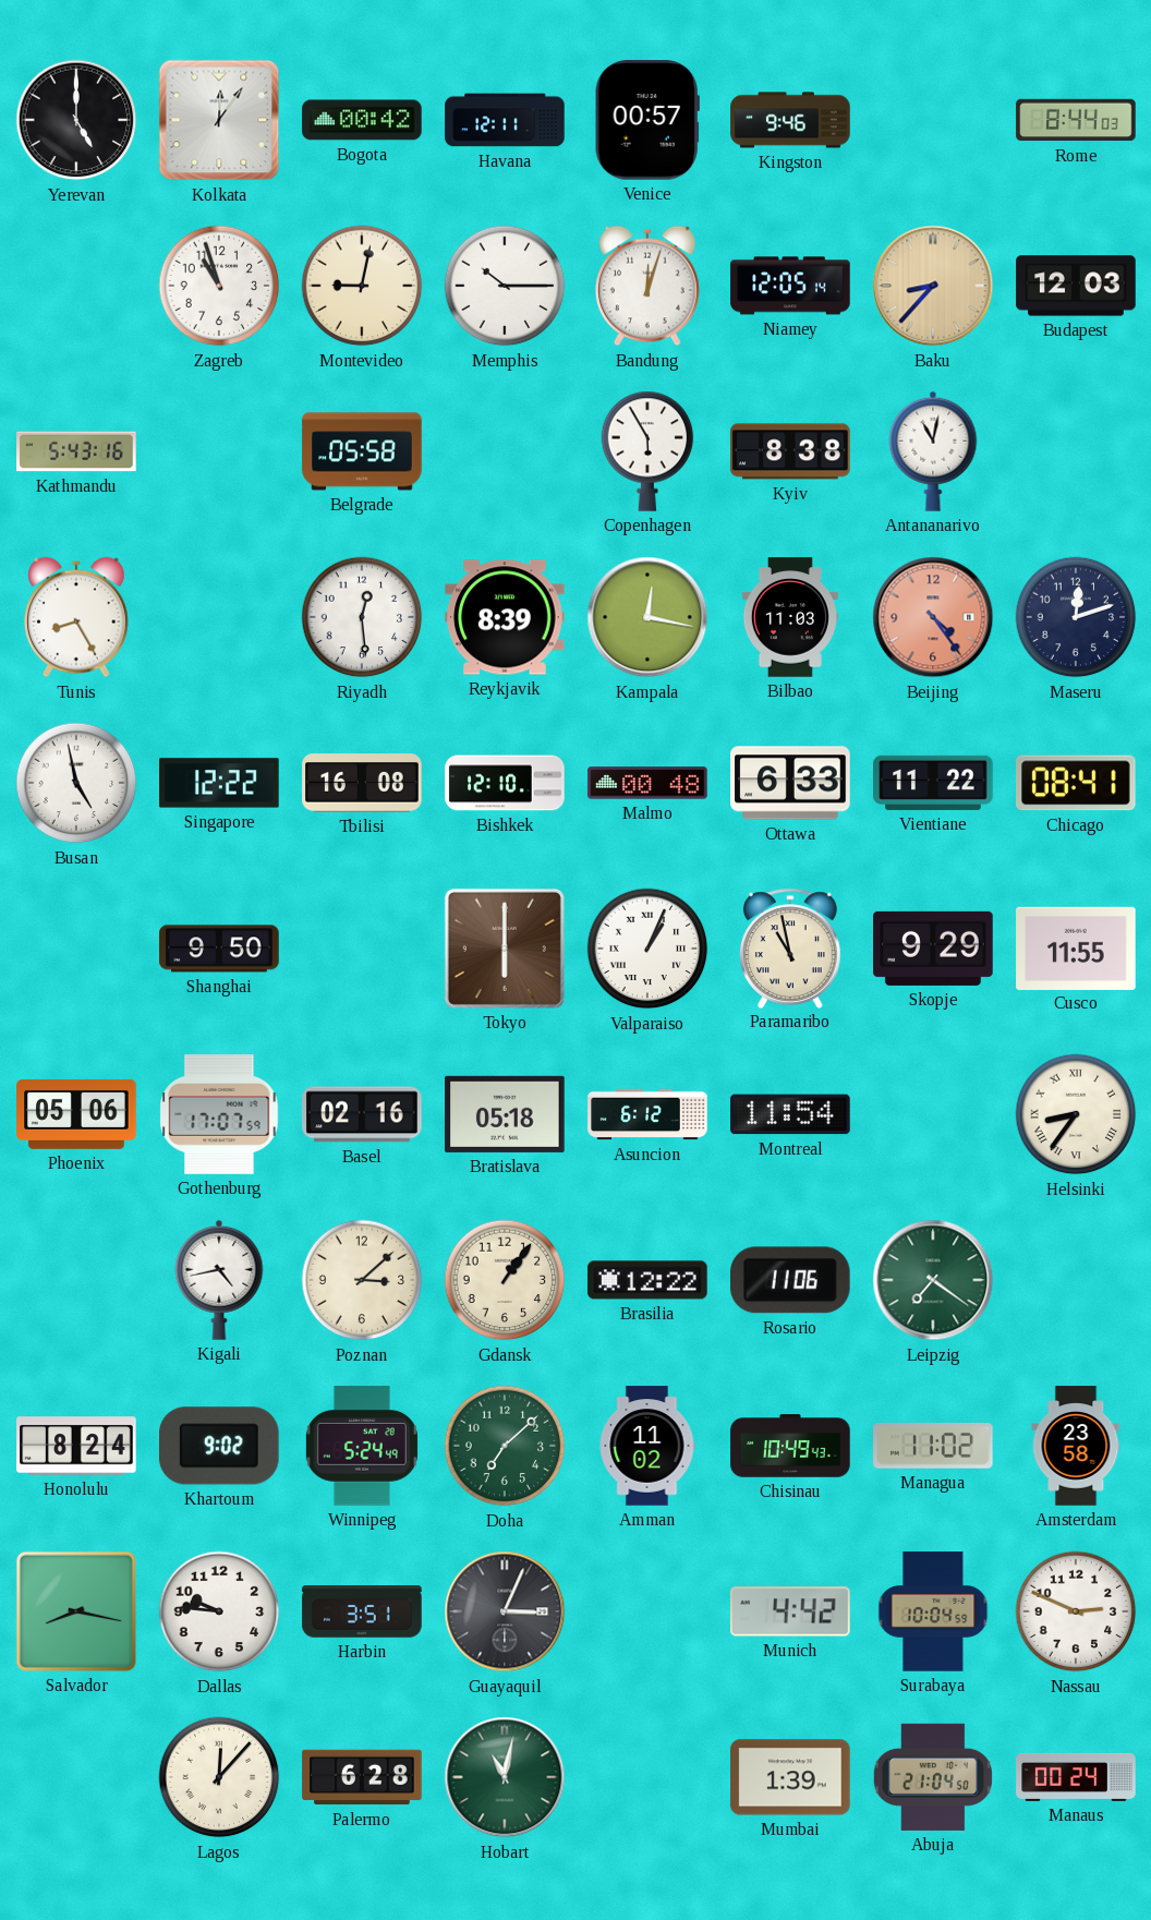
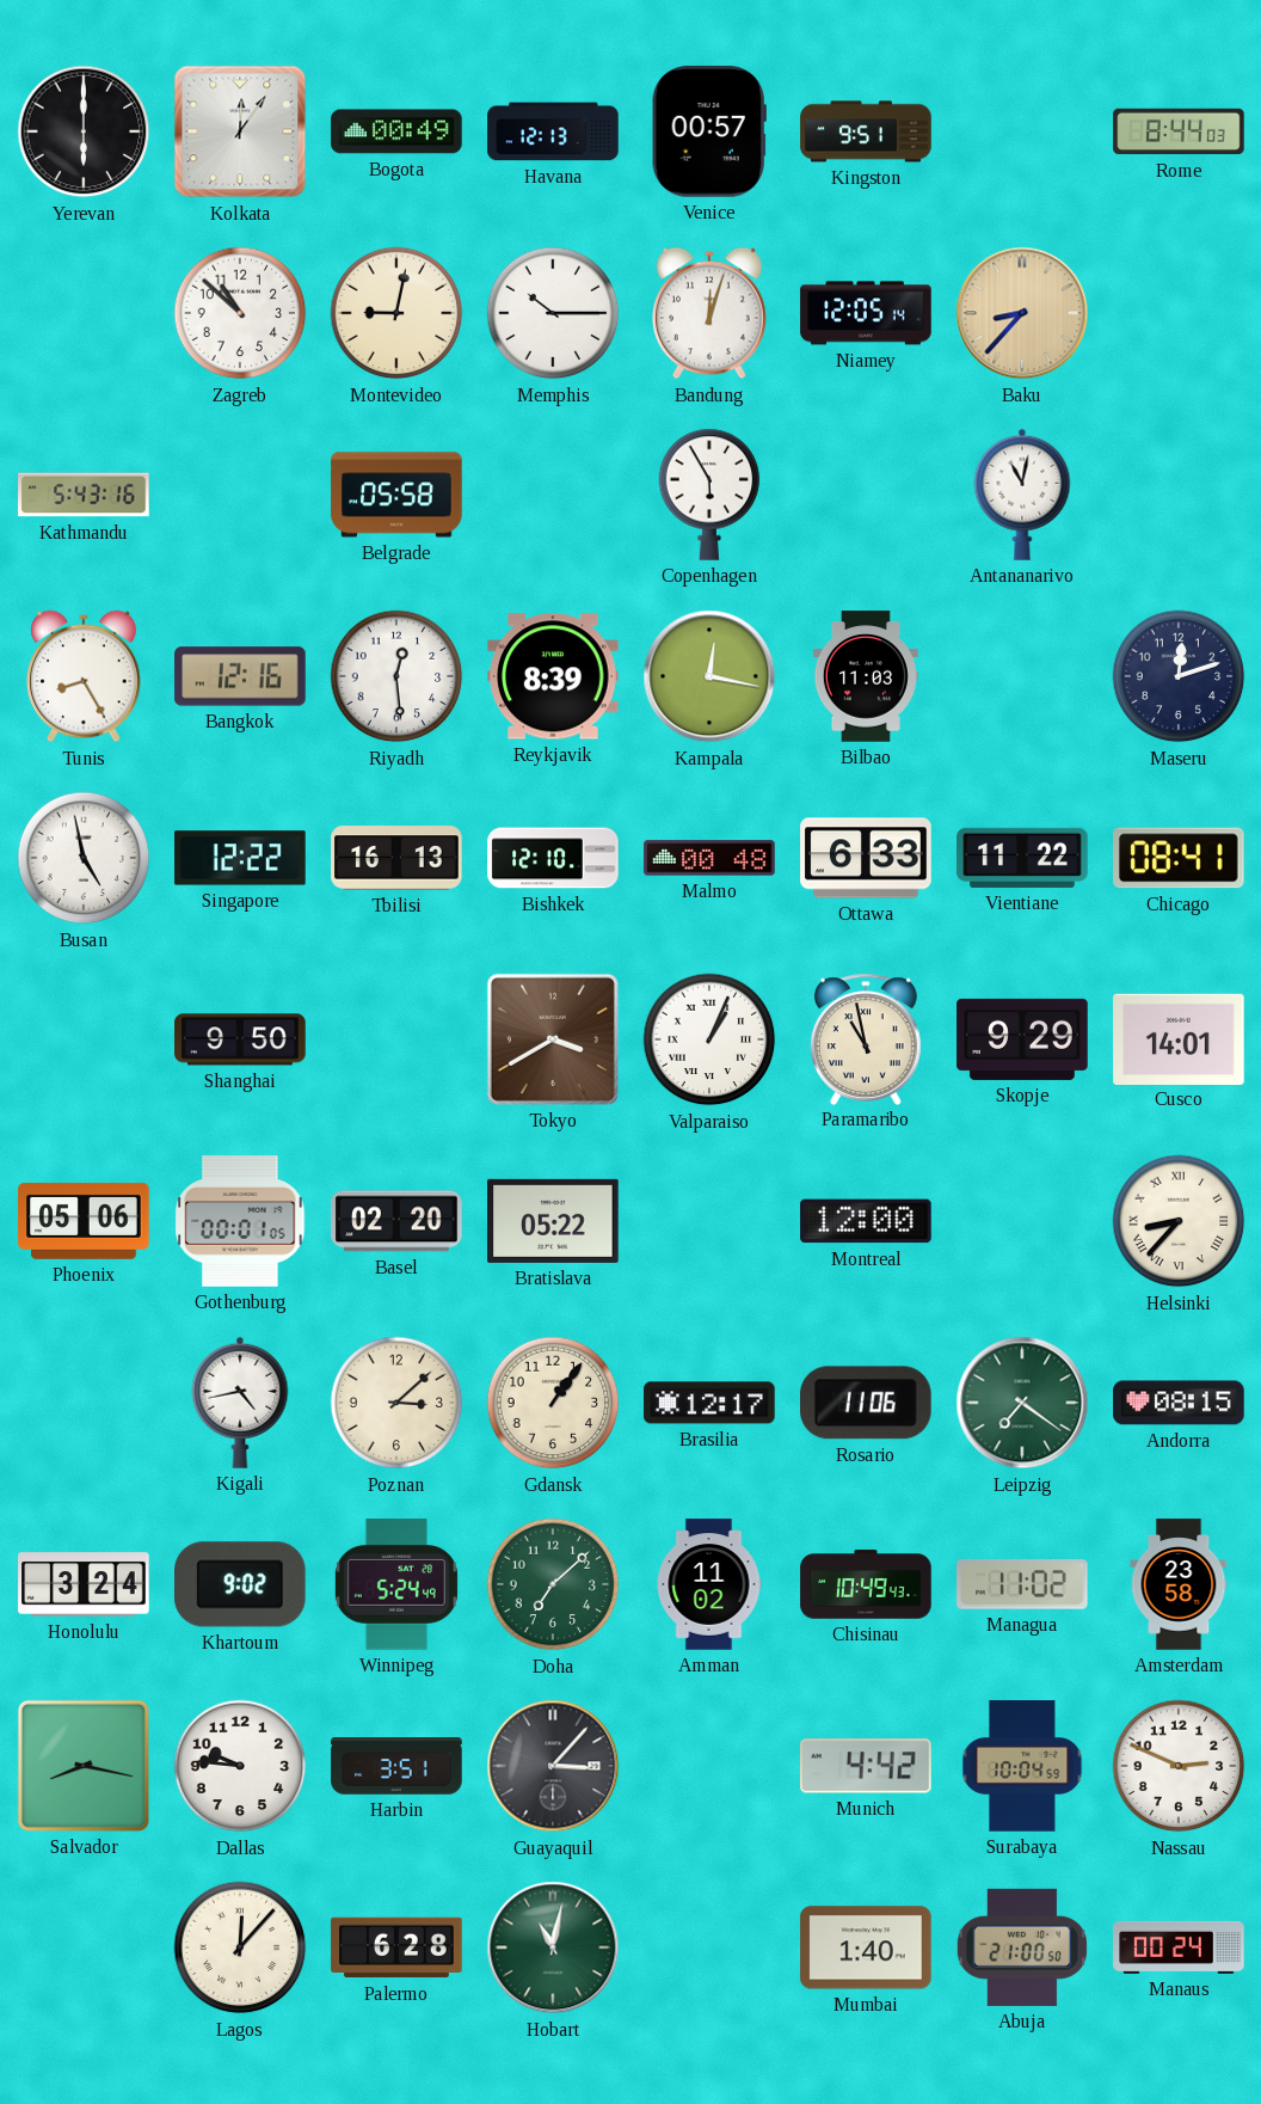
Yerevan: 5:00 -> 6:00 (84, 131)
Bogota: 00:42 -> 00:49 (396, 131)
Havana: 12:11 -> 12:13 (553, 131)
Kingston: 9:46 -> 9:51 (866, 131)
Zagreb: 10:57 -> 10:52 (240, 313)
Budapest: 12:03 -> none (1076, 286)
Kyiv: 8:38 -> none (790, 451)
Bangkok: none -> 12:16 (240, 676)
Beijing: 4:24 -> none (933, 617)
Tbilisi: 16:08 -> 16:13 (396, 858)
Tokyo: 6:00 -> 3:40 (553, 1039)
Cusco: 11:55 -> 14:01 (1179, 1038)
Gothenburg: 17:07 -> 00:01 (240, 1221)
Basel: 02:16 -> 02:20 (396, 1221)
Bratislava: 05:18 -> 05:22 (553, 1221)
Asuncion: 6:12 -> none (647, 1114)
Montreal: 11:54 -> 12:00 (866, 1221)
Helsinki: 8:36 -> 8:37 (1179, 1221)
Brasilia: 12:22 -> 12:17 (709, 1403)
Andorra: none -> 08:15 (1179, 1403)
Honolulu: 8:24 -> 3:24 (84, 1584)
Guayaquil: 3:04 -> 3:07 (553, 1766)
Mumbai: 1:39 -> 1:40 (866, 1947)
Abuja: 21:04 -> 21:00 (1022, 1947)
